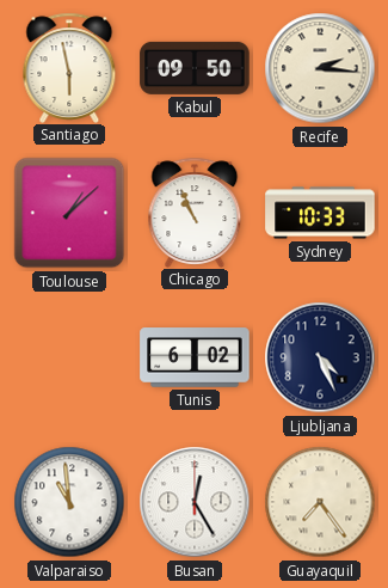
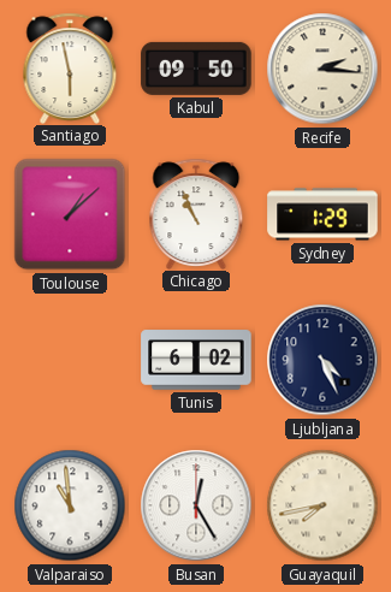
Sydney: 10:33 -> 1:29 (322, 214)
Guayaquil: 7:24 -> 7:43 (322, 505)
